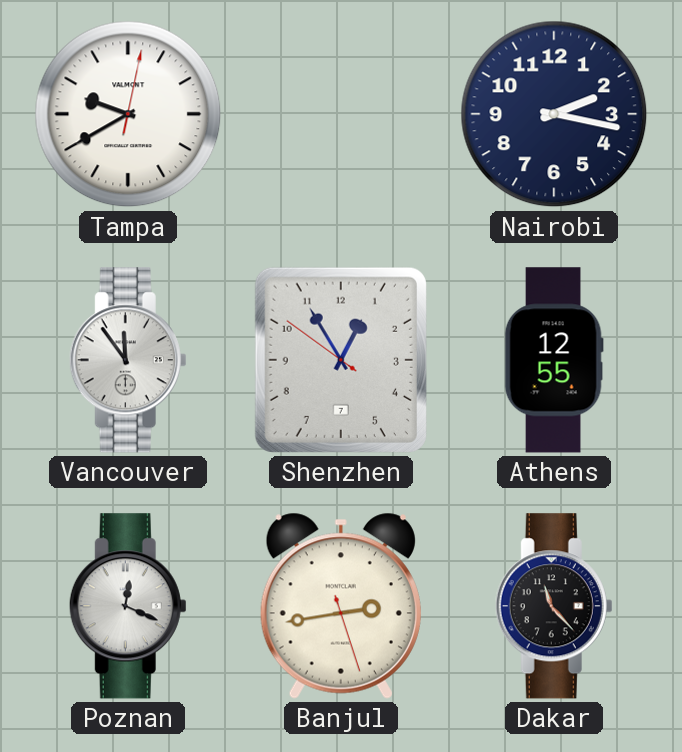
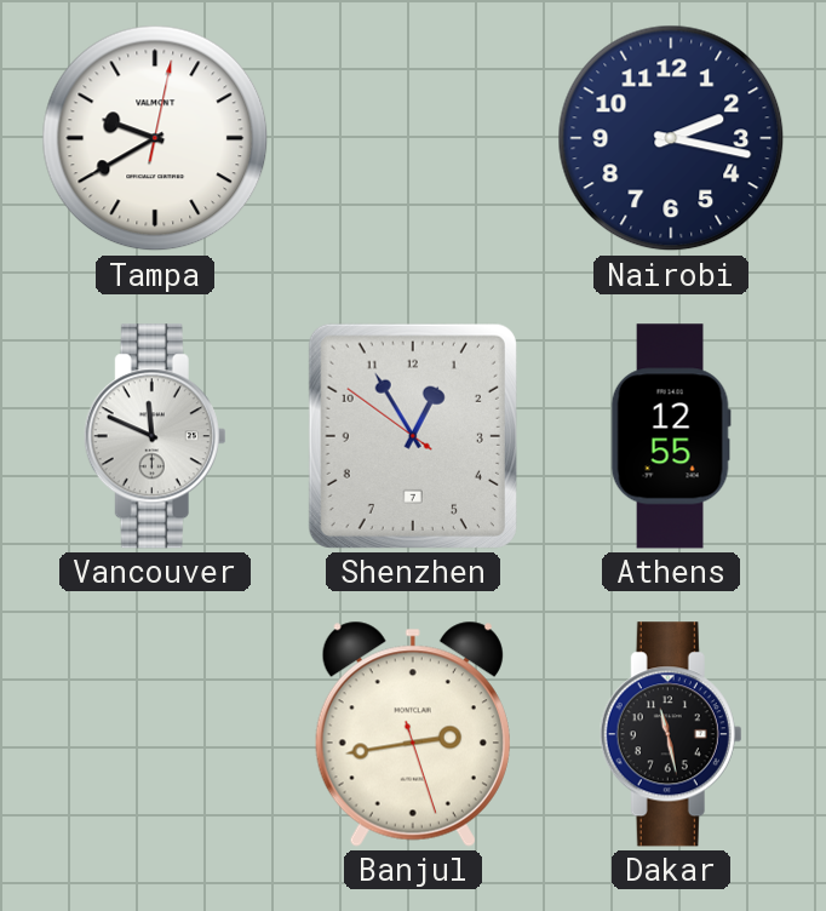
Vancouver: 11:54 -> 11:49 (155, 436)
Poznan: 12:19 -> none (128, 606)
Dakar: 11:23 -> 11:28 (671, 734)
